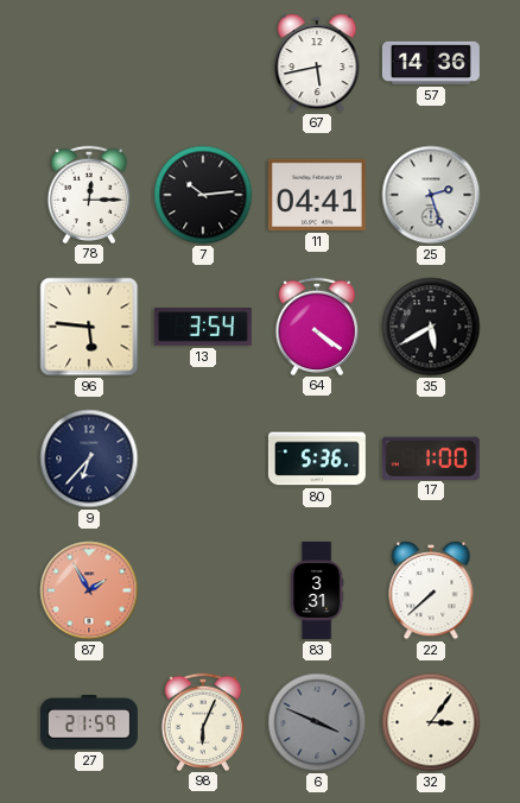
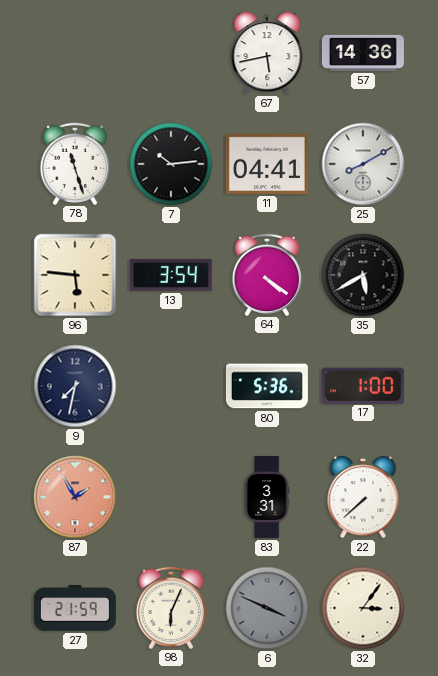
78: 12:15 -> 11:27 (75, 163)
25: 2:27 -> 8:10 (363, 164)
9: 6:37 -> 7:32 (75, 386)
